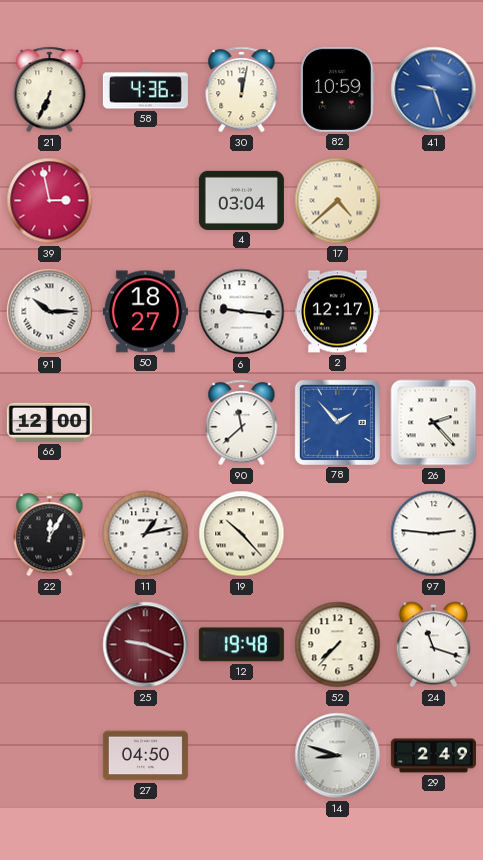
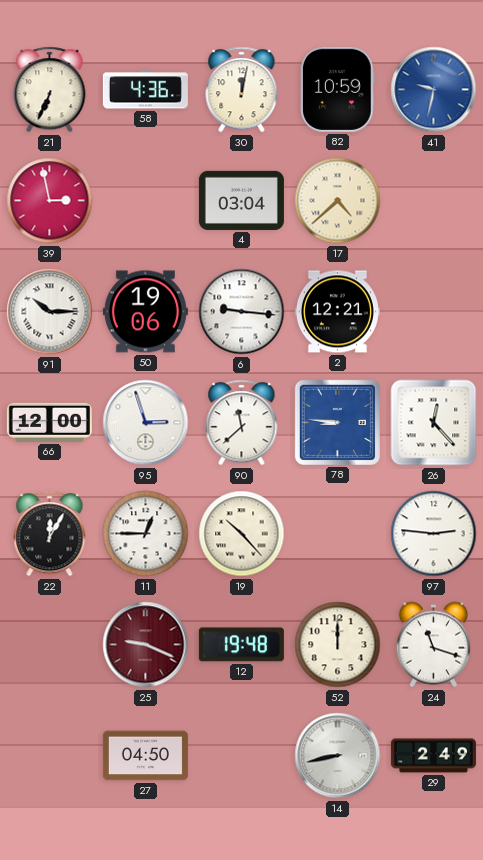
41: 9:27 -> 9:32 (434, 90)
50: 18:27 -> 19:06 (145, 312)
2: 12:17 -> 12:21 (337, 312)
95: none -> 2:57 (146, 423)
78: 1:53 -> 8:46 (337, 422)
26: 2:23 -> 12:23 (434, 423)
11: 1:13 -> 12:45 (146, 534)
52: 7:37 -> 12:00 (338, 645)
14: 8:48 -> 8:43 (338, 756)
